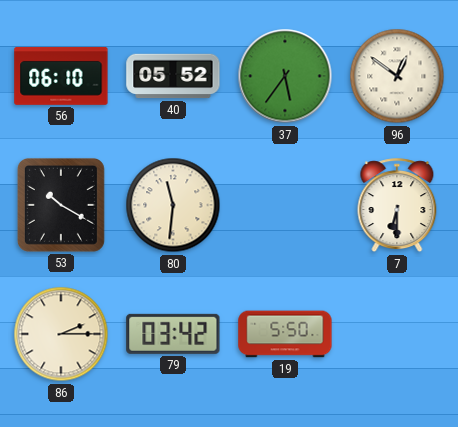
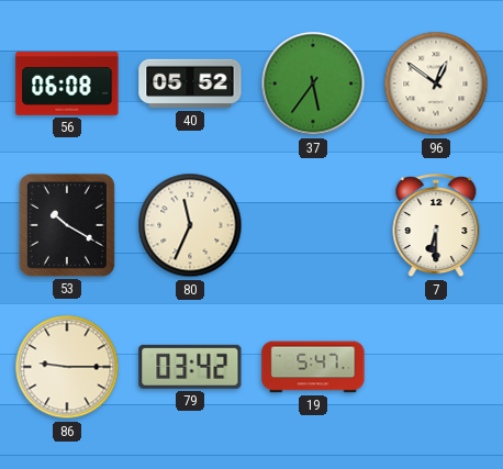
56: 06:10 -> 06:08 (67, 83)
80: 11:31 -> 11:34 (190, 225)
86: 2:15 -> 9:15 (67, 367)
19: 5:50 -> 5:47 (313, 367)
